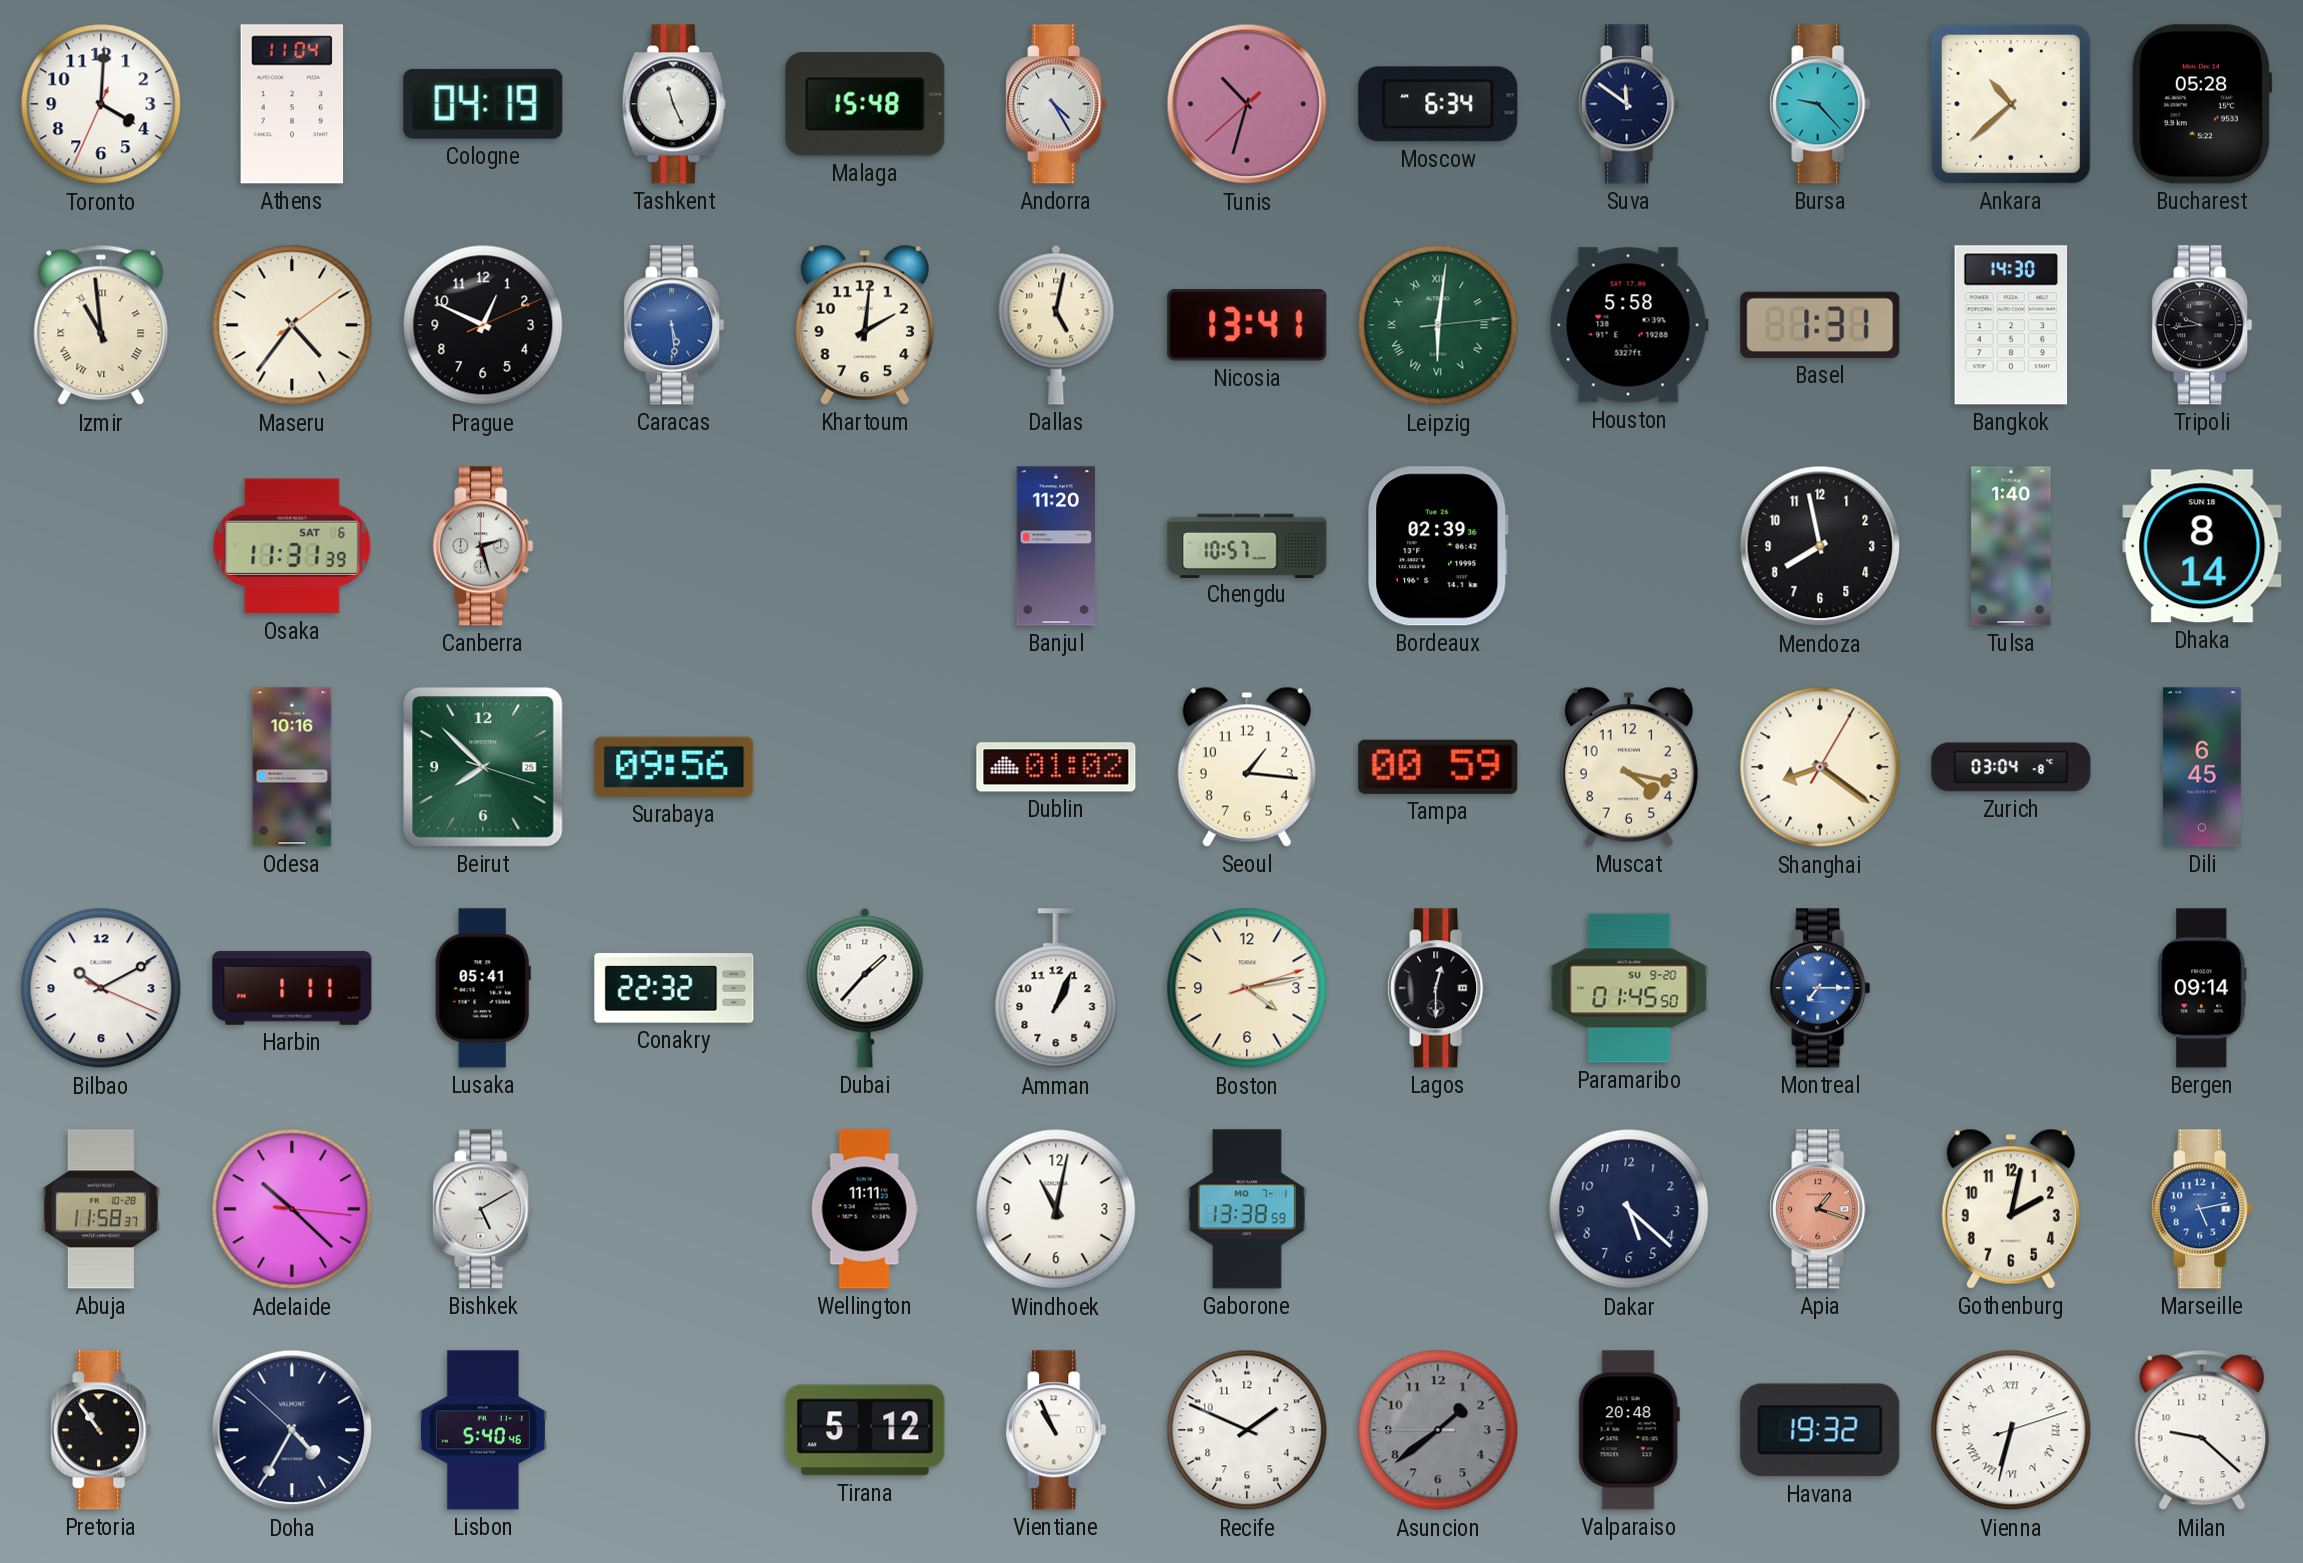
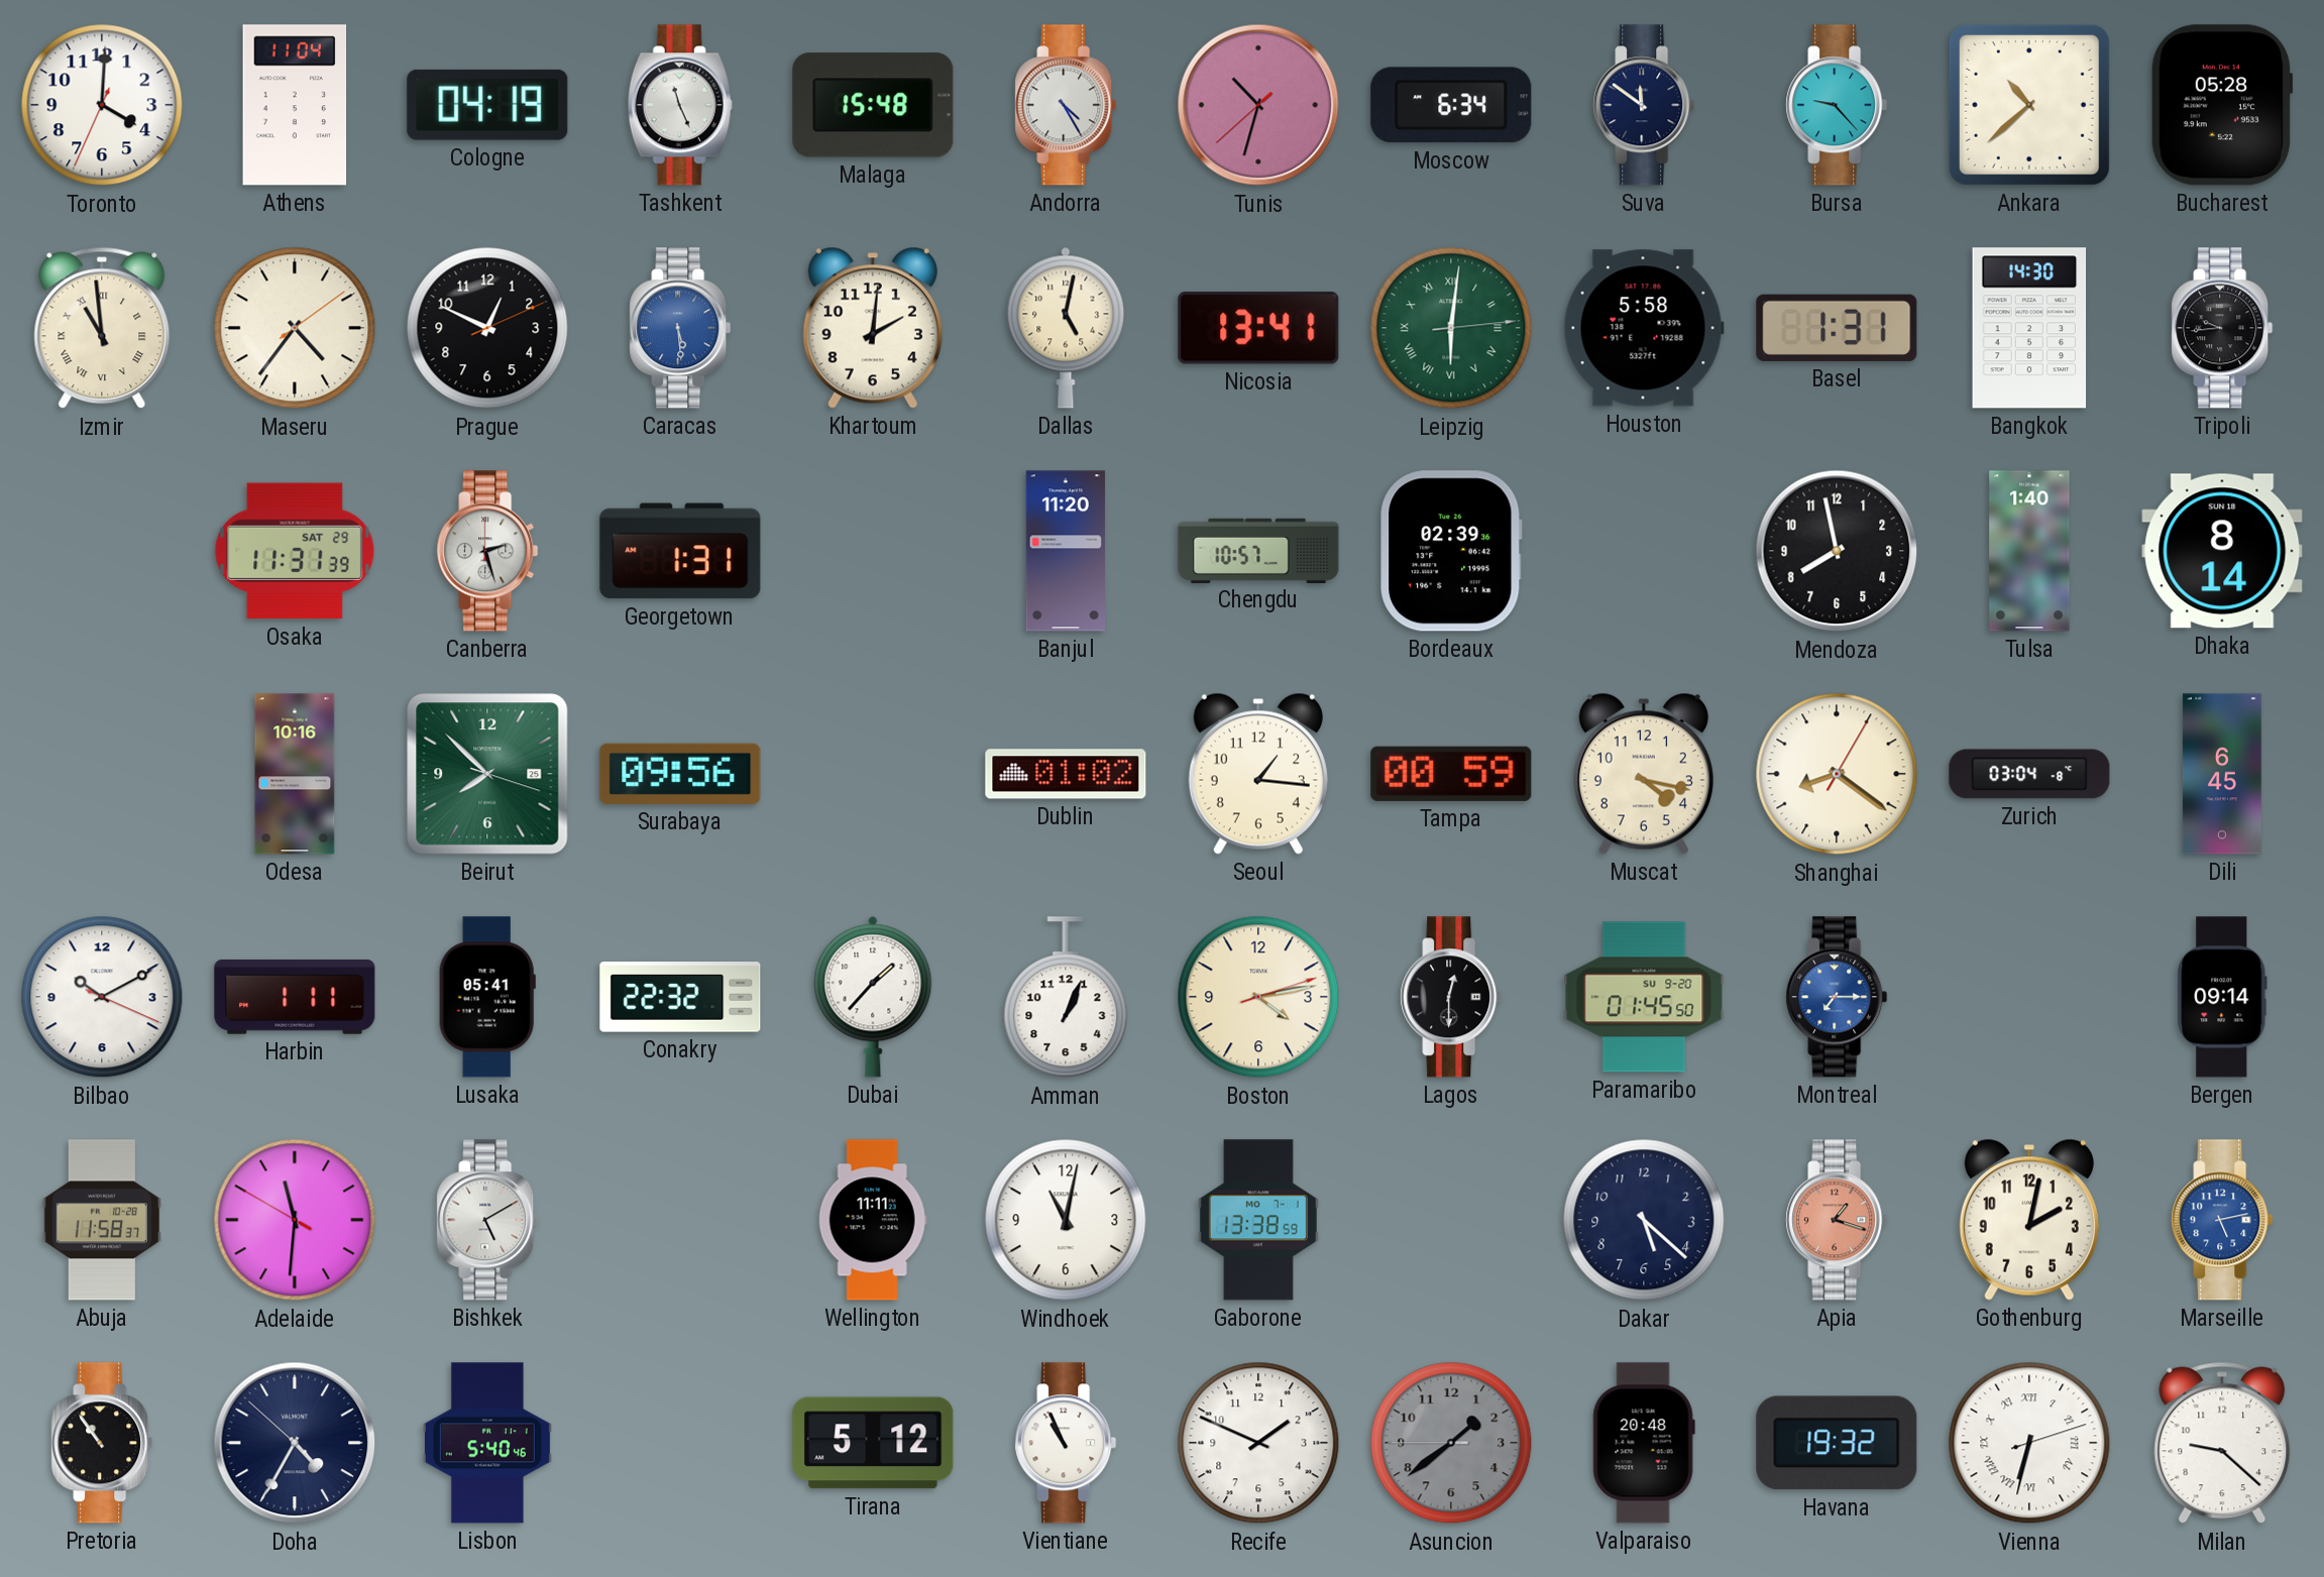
Osaka date: SAT 6 -> SAT 29 (295, 551)
Georgetown: none -> 1:31 (680, 551)
Adelaide: 10:22 -> 11:30 (295, 1220)
